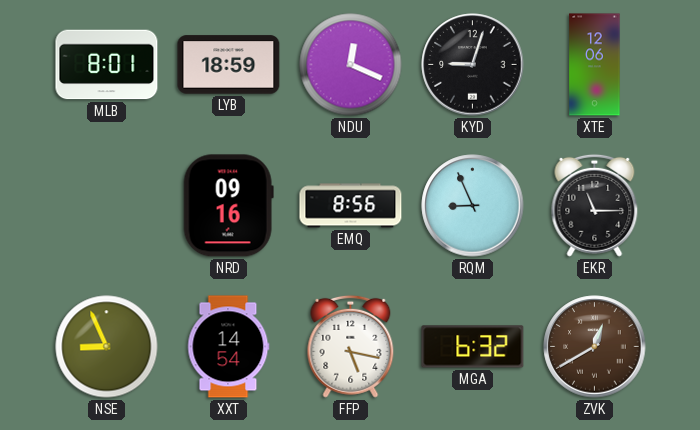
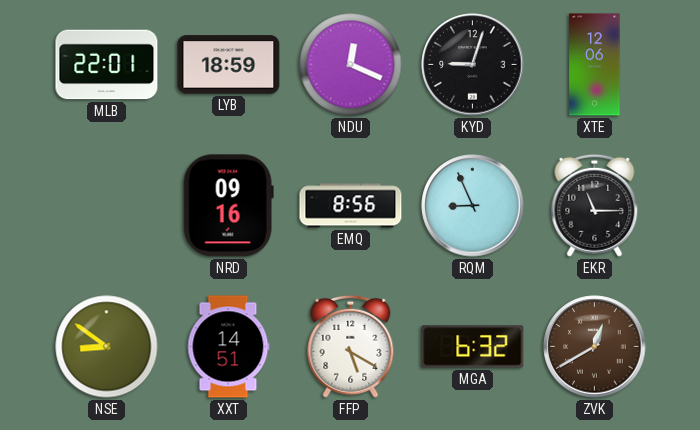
MLB: 8:01 -> 22:01 (107, 65)
NSE: 8:56 -> 8:51 (107, 347)
XXT: 14:54 -> 14:51 (229, 347)
FFP: 5:17 -> 5:20 (351, 346)
